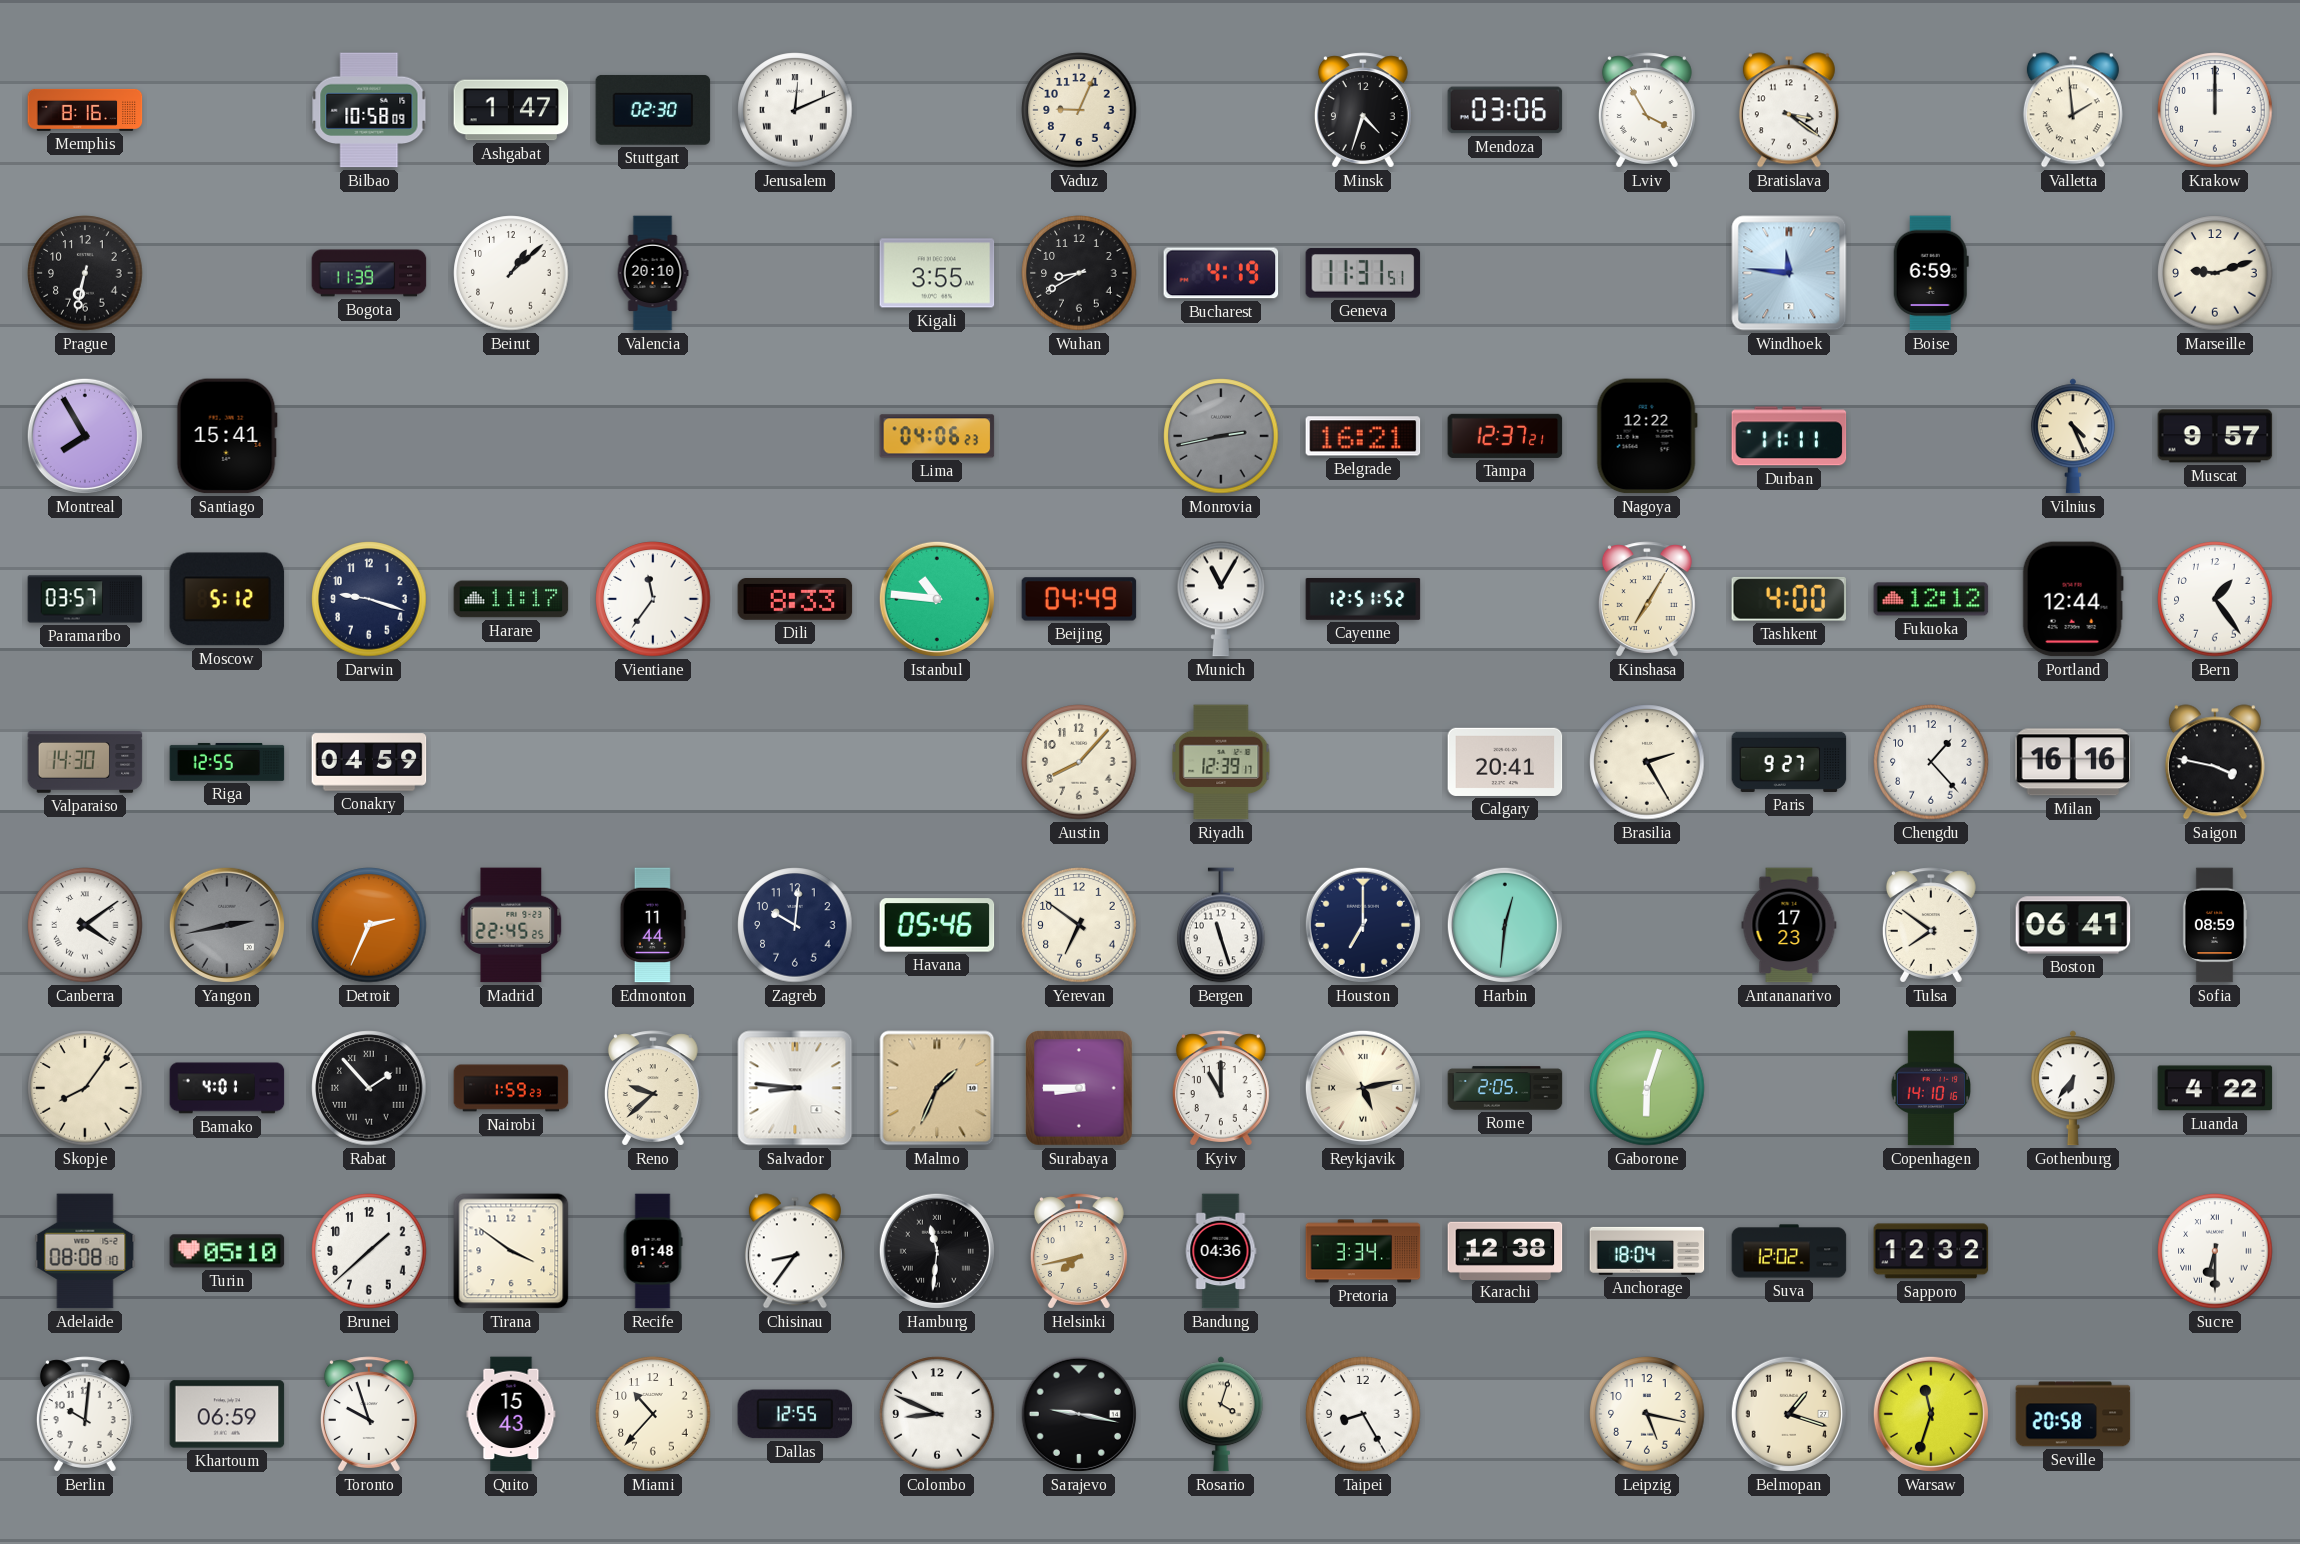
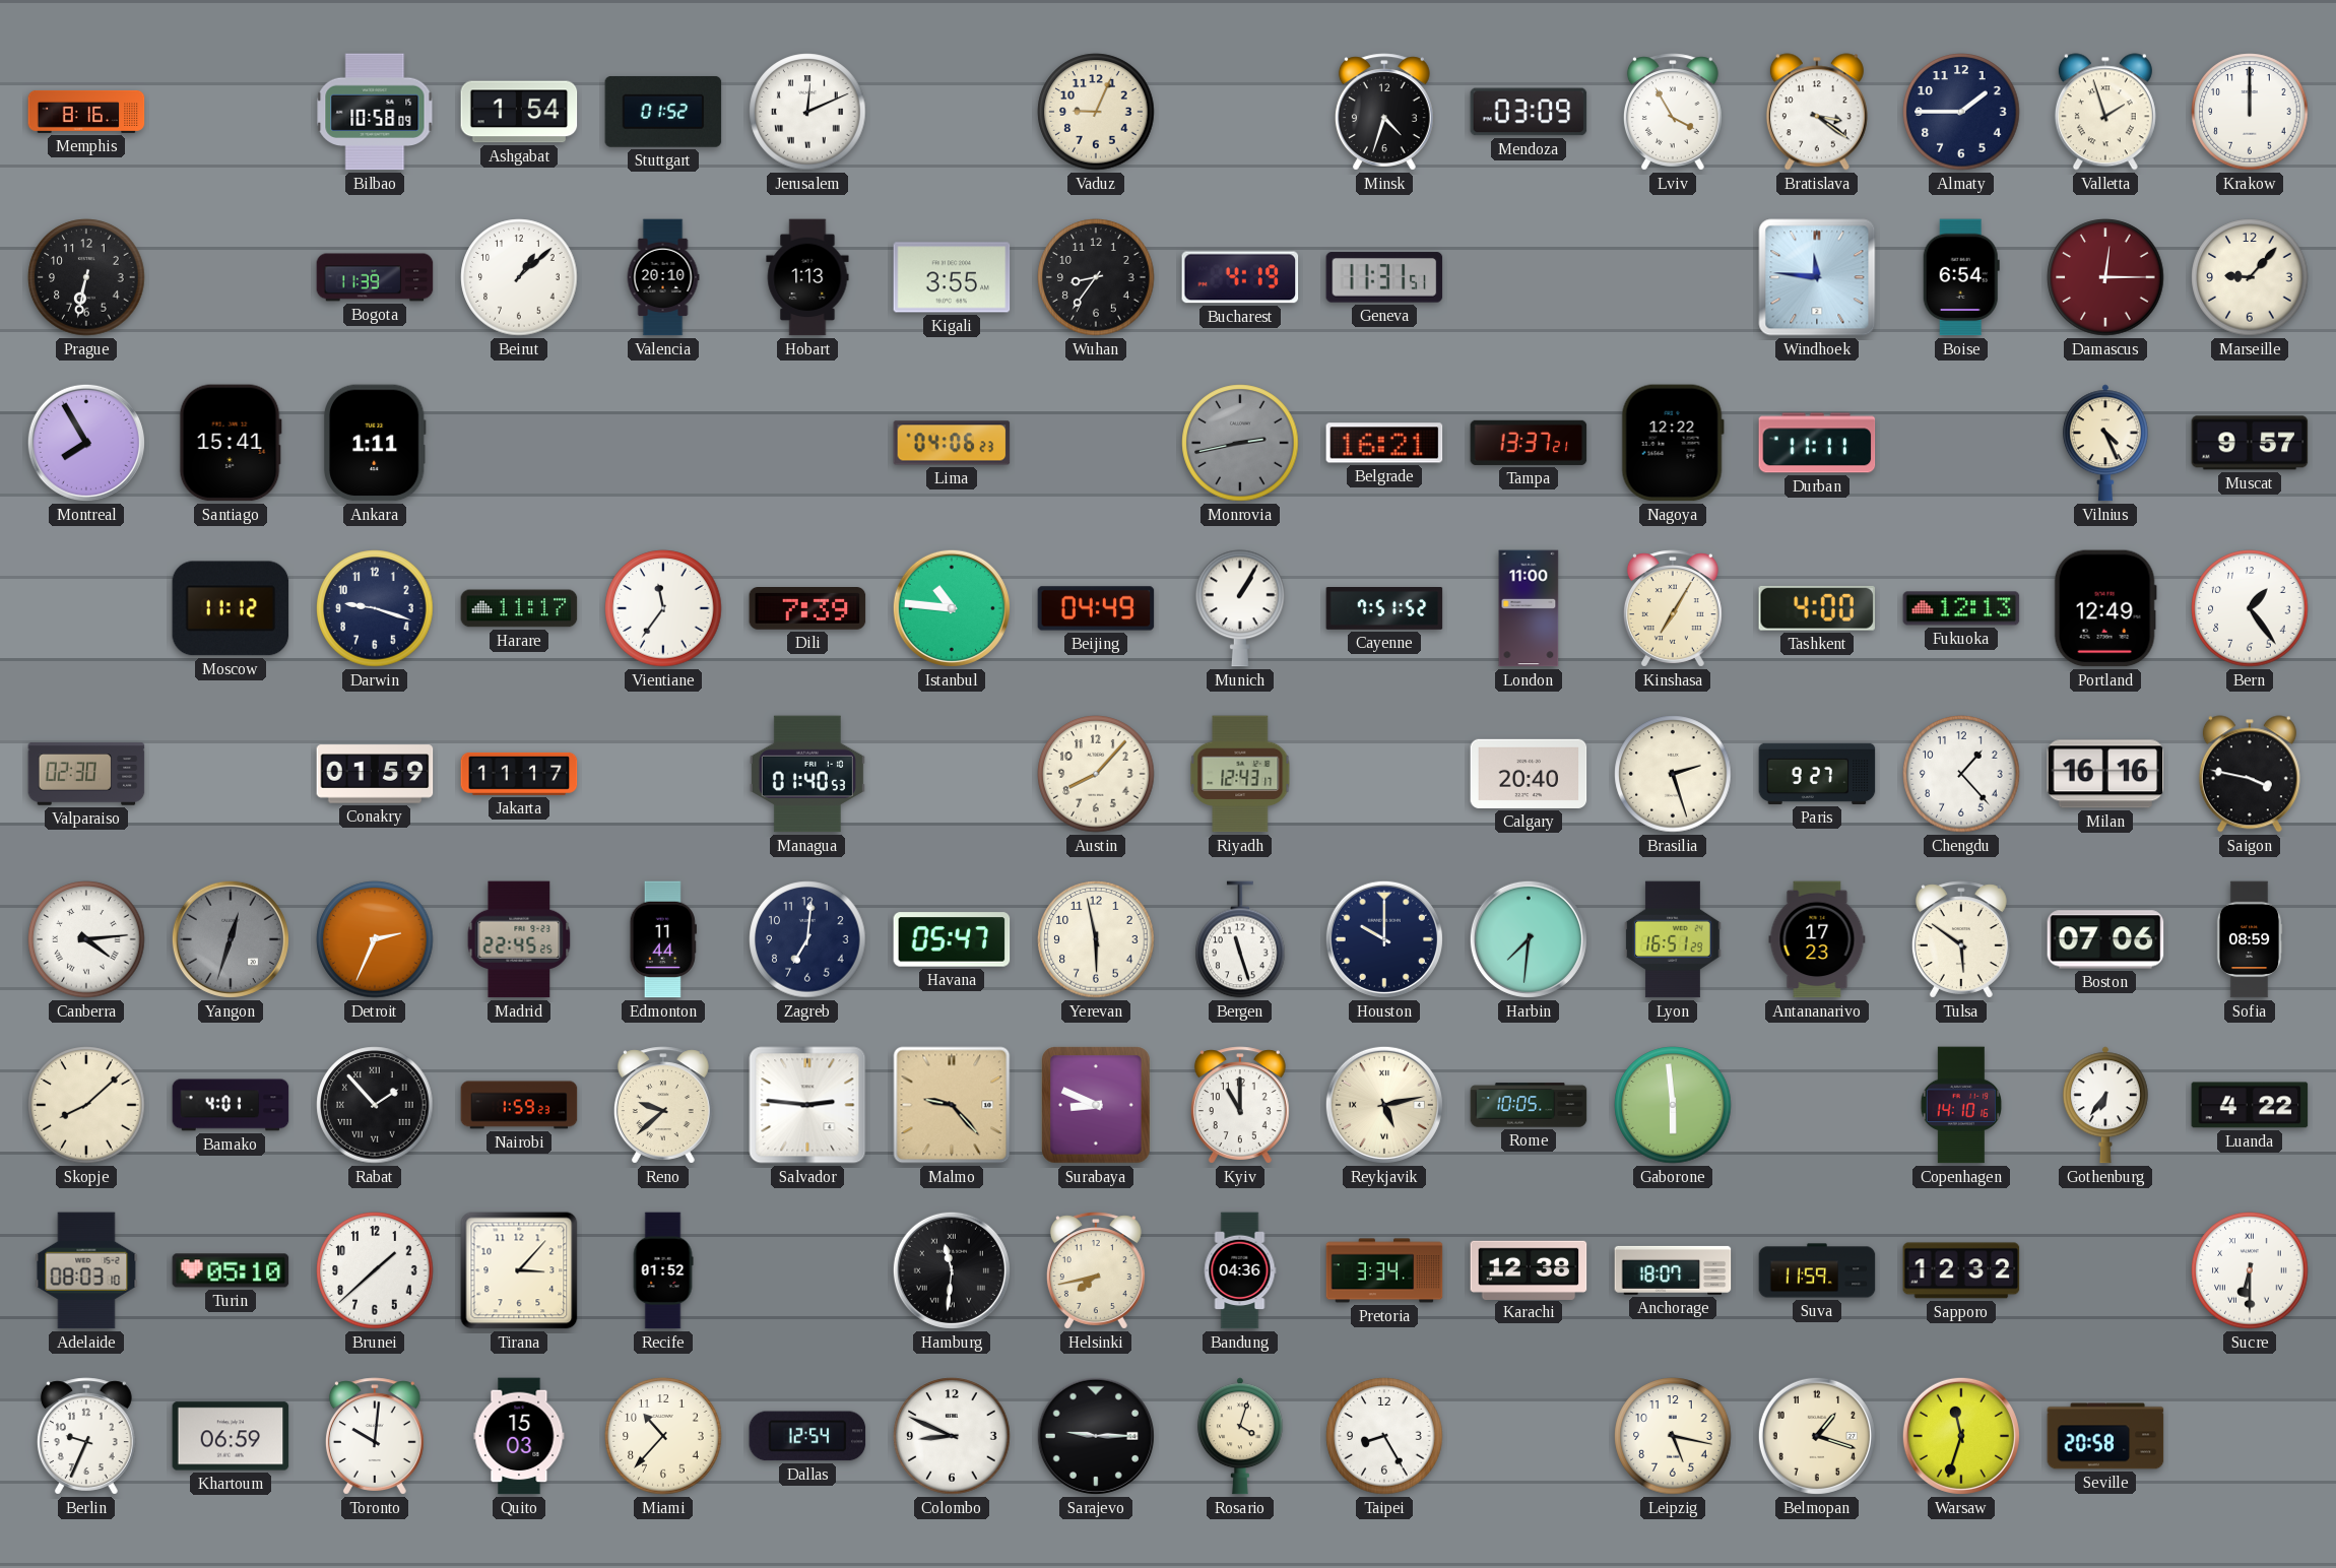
Ashgabat: 1:47 -> 1:54 (519, 112)
Stuttgart: 02:30 -> 01:52 (663, 112)
Mendoza: 03:06 -> 03:09 (1529, 112)
Almaty: none -> 1:45 (1961, 112)
Valletta: 1:59 -> 1:57 (2105, 112)
Hobart: none -> 1:13 (807, 277)
Wuhan: 8:40 -> 8:36 (1096, 277)
Boise: 6:59 -> 6:54 (1961, 277)
Damascus: none -> 12:15 (2105, 277)
Marseille: 9:12 -> 9:07 (2250, 277)
Ankara: none -> 1:11 (375, 443)
Tampa: 12:37 -> 13:37 (1529, 443)
Paramaribo: 03:57 -> none (85, 599)
Moscow: 5:12 -> 11:12 (231, 608)
Dili: 8:33 -> 7:39 (807, 609)
Munich: 11:05 -> 1:05 (1240, 608)
Cayenne: 12:51 -> 7:51 (1384, 609)
London: none -> 11:00 (1529, 608)
Fukuoka: 12:12 -> 12:13 (1961, 608)
Portland: 12:44 -> 12:49 (2105, 608)
Valparaiso: 14:30 -> 02:30 (86, 774)
Riga: 12:55 -> none (227, 762)
Conakry: 04:59 -> 01:59 (375, 774)
Jakarta: none -> 11:17 (519, 774)
Managua: none -> 01:40 (807, 774)
Riyadh: 12:39 -> 12:43 (1240, 774)
Calgary: 20:41 -> 20:40 (1529, 774)
Brasilia: 2:25 -> 2:27 (1673, 774)
Canberra: 4:09 -> 4:14 (86, 939)
Yangon: 2:43 -> 12:33 (231, 939)
Zagreb: 10:01 -> 7:01 (807, 939)
Havana: 05:46 -> 05:47 (952, 939)
Yerevan: 6:51 -> 5:58 (1096, 939)
Houston: 7:00 -> 10:00 (1384, 939)
Harbin: 12:31 -> 7:31 (1529, 939)
Lyon: none -> 16:51 (1673, 939)
Tulsa: 7:51 -> 5:51 (1961, 939)
Boston: 06:41 -> 07:06 (2105, 939)
Skopje: 8:06 -> 8:08 (86, 1105)
Salvador: 8:46 -> 2:46 (807, 1105)
Malmo: 1:34 -> 9:23 (952, 1105)
Surabaya: 8:45 -> 8:49 (1096, 1105)
Rome: 2:05 -> 10:05 (1529, 1105)
Gaborone: 6:03 -> 5:59 (1673, 1105)
Adelaide: 08:08 -> 08:03 (86, 1270)
Tirana: 3:51 -> 3:07 (519, 1270)
Recife: 01:48 -> 01:52 (663, 1270)
Chisinau: 8:36 -> none (795, 1251)
Anchorage: 18:04 -> 18:07 (1673, 1270)
Suva: 12:02 -> 11:59 (1817, 1270)
Berlin: 10:01 -> 9:34 (86, 1436)
Toronto: 9:57 -> 10:01 (375, 1436)
Quito: 15:43 -> 15:03 (519, 1436)
Dallas: 12:55 -> 12:54 (807, 1436)
Sarajevo: 9:17 -> 9:15 (1096, 1436)
